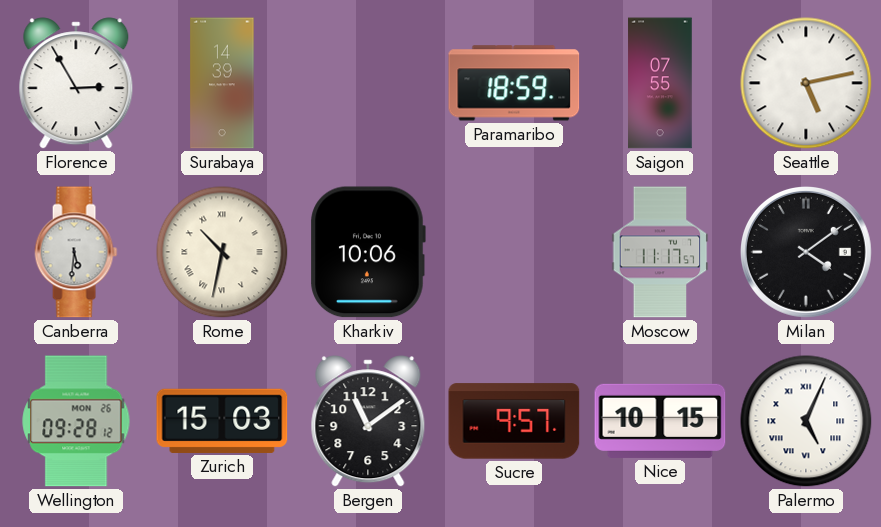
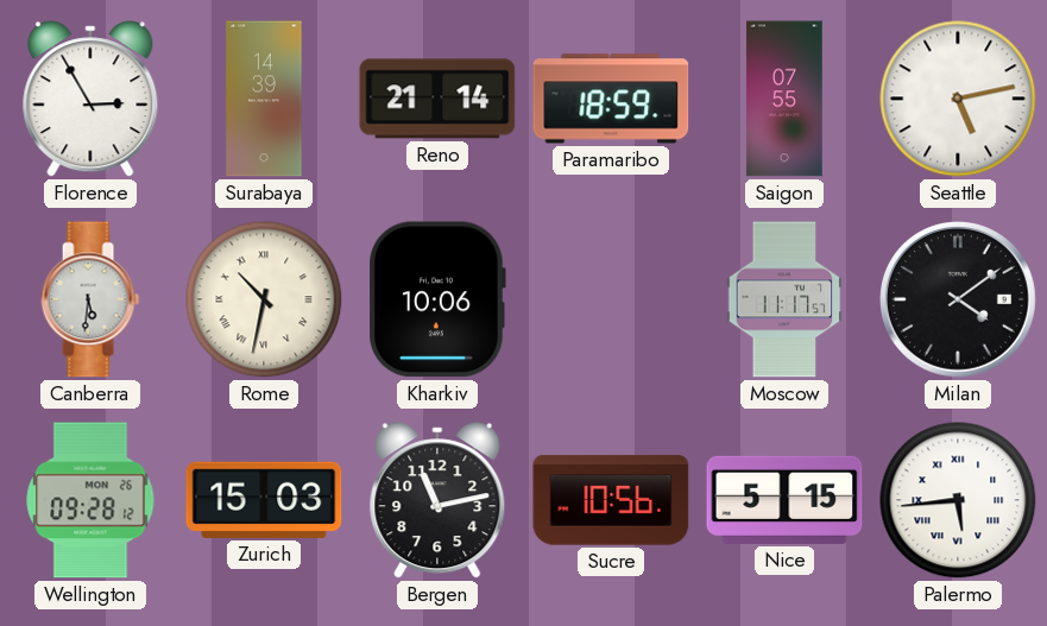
Reno: none -> 21:14 (437, 99)
Bergen: 11:09 -> 11:13 (437, 500)
Sucre: 9:57 -> 10:56 (611, 500)
Nice: 10:15 -> 5:15 (784, 500)
Palermo: 5:04 -> 5:44 (958, 500)
